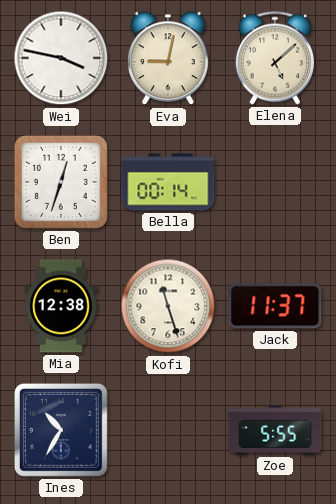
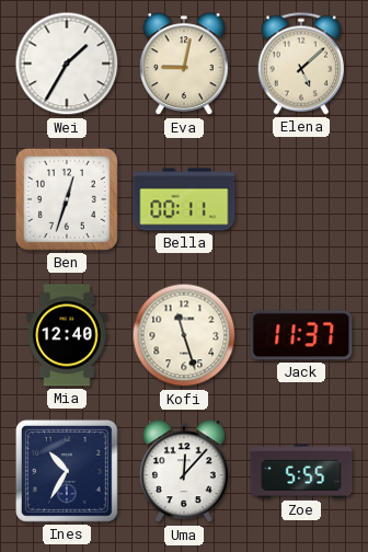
Wei: 3:47 -> 1:35 (67, 64)
Bella: 00:14 -> 00:11 (184, 199)
Mia: 12:38 -> 12:40 (67, 335)
Uma: none -> 12:07 (184, 472)
